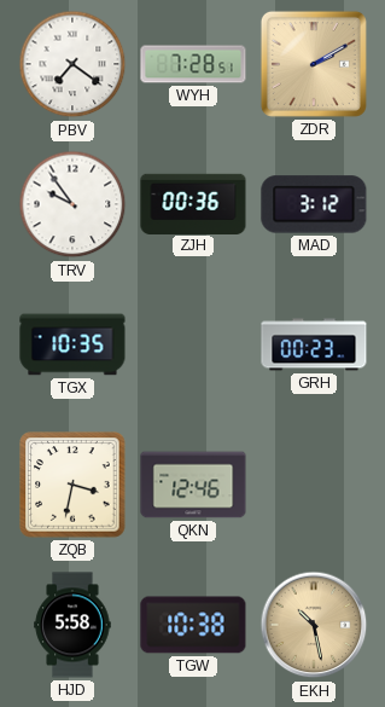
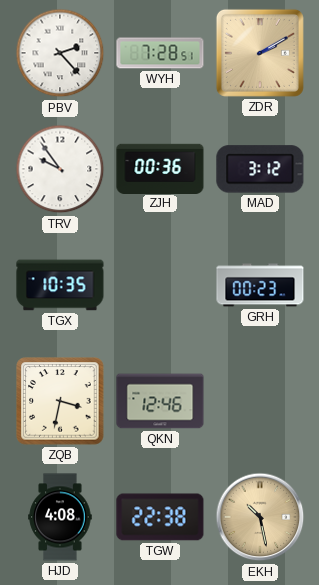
PBV: 7:21 -> 2:23 (60, 53)
HJD: 5:58 -> 4:08 (60, 517)
TGW: 10:38 -> 22:38 (160, 517)
